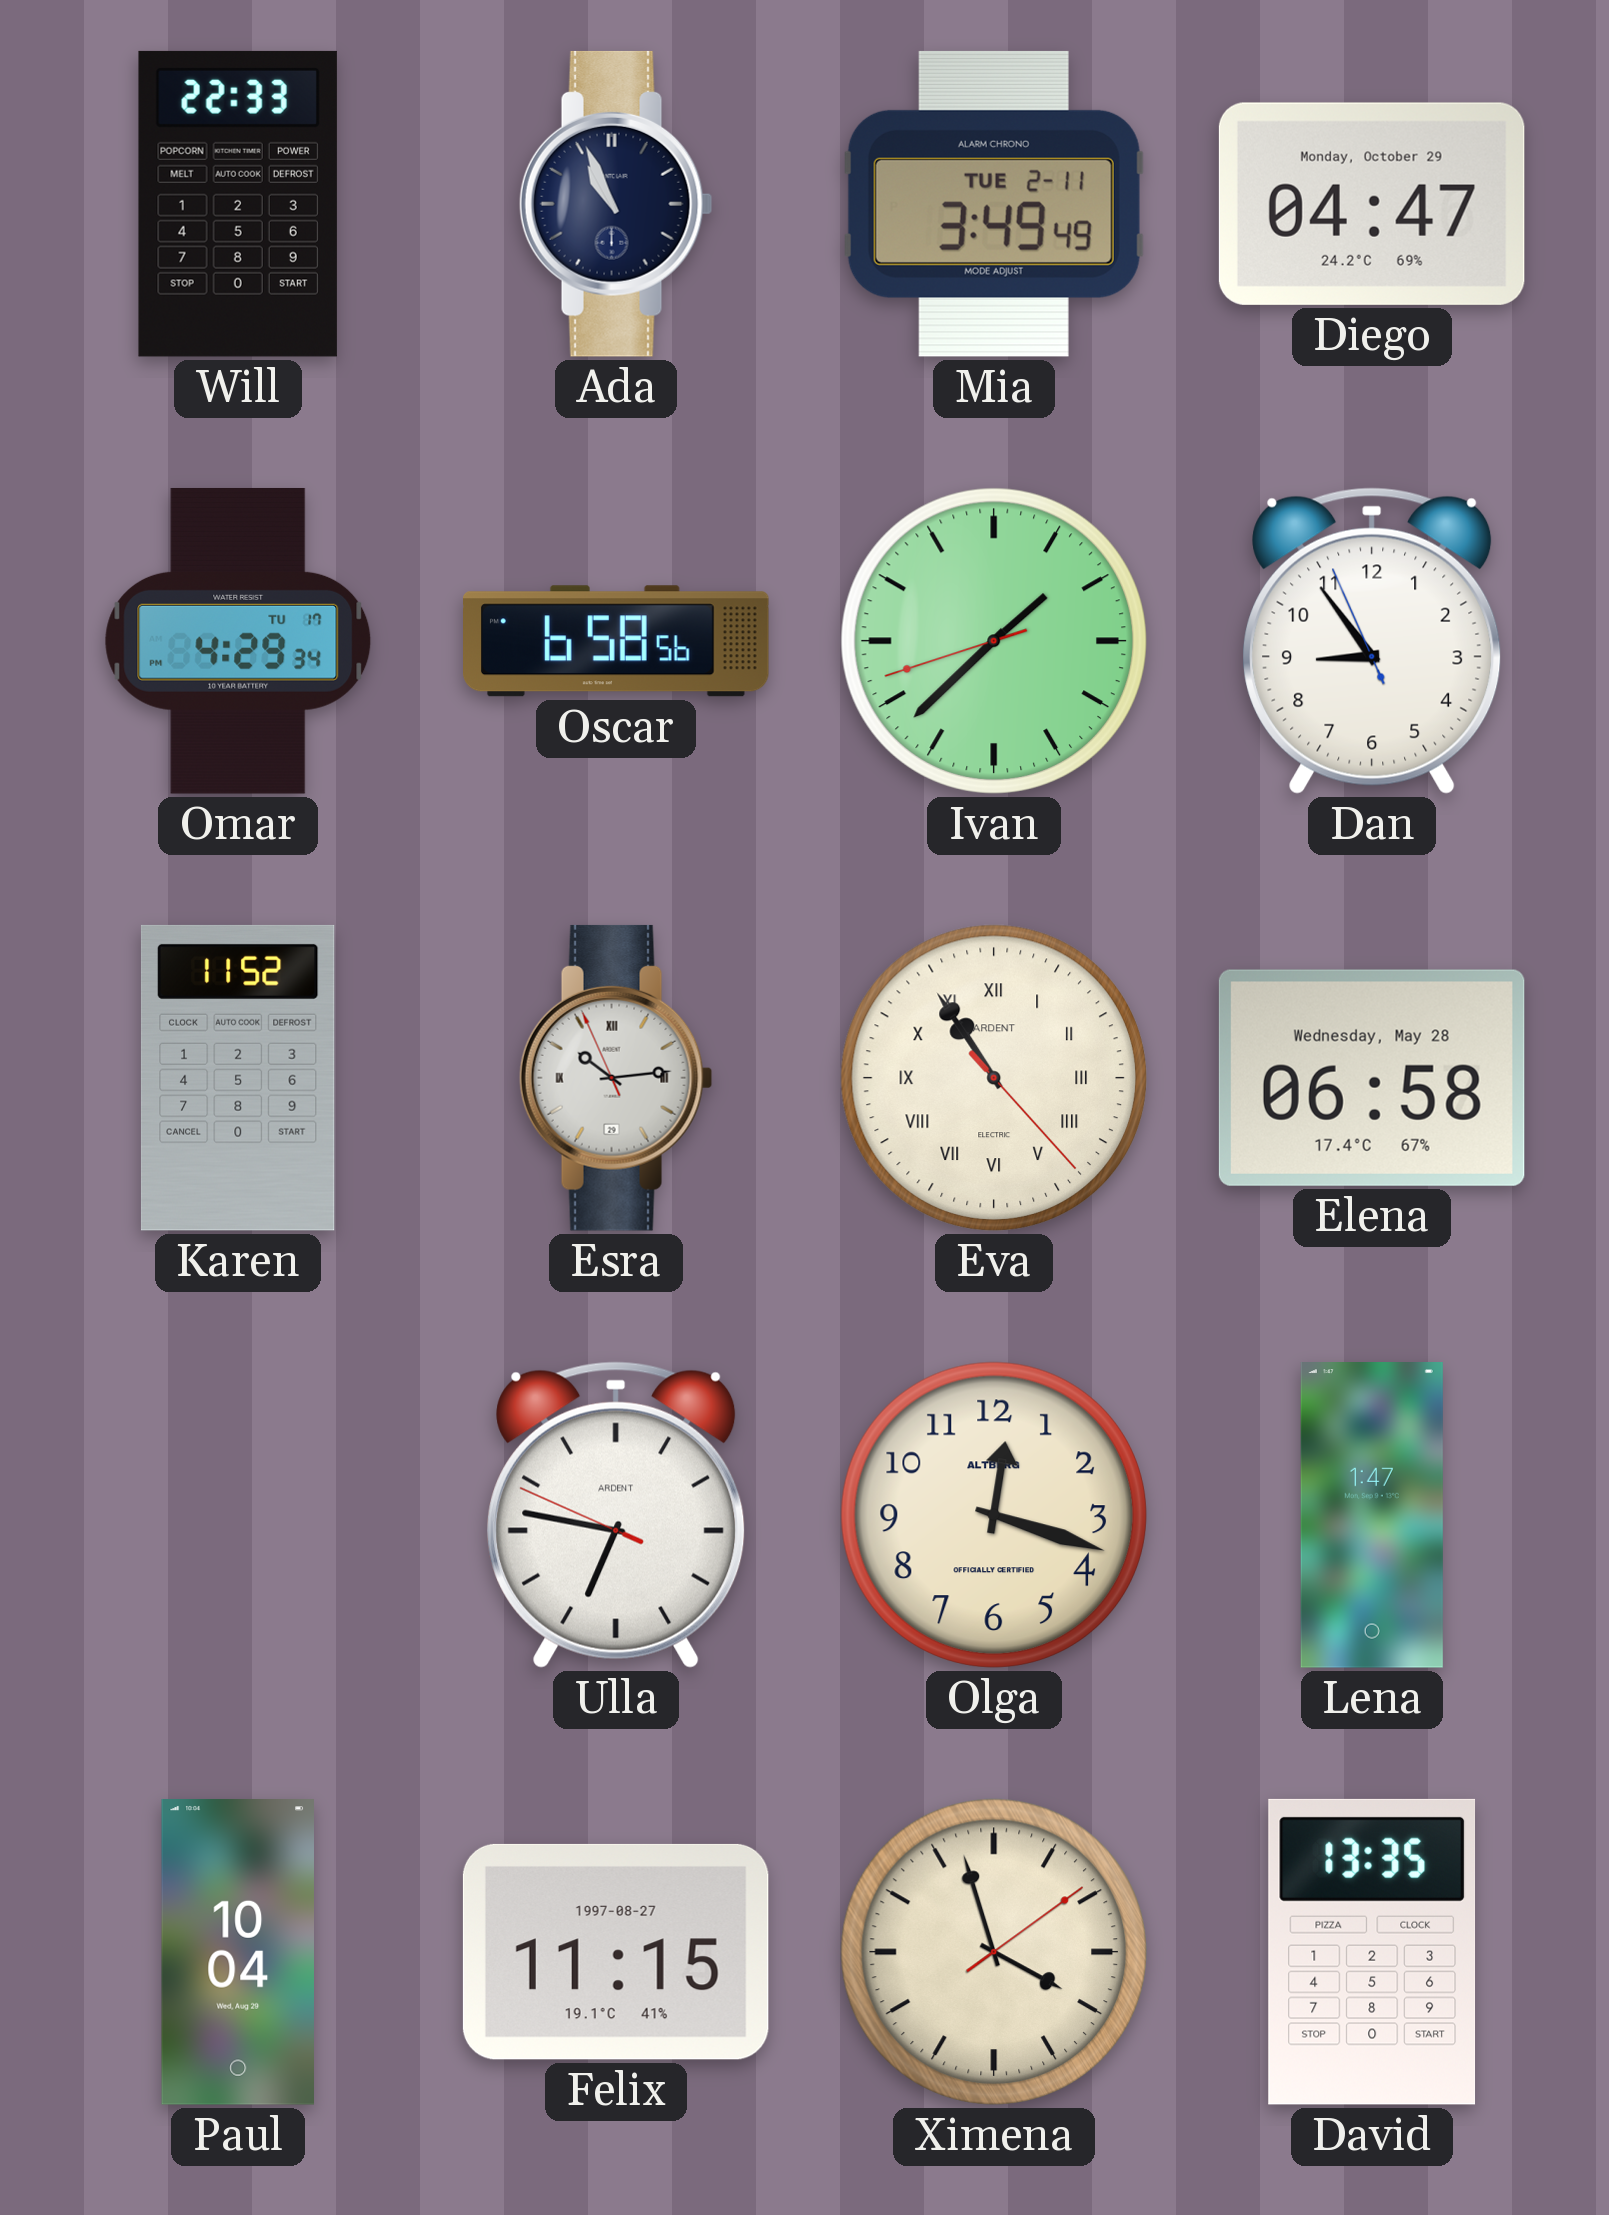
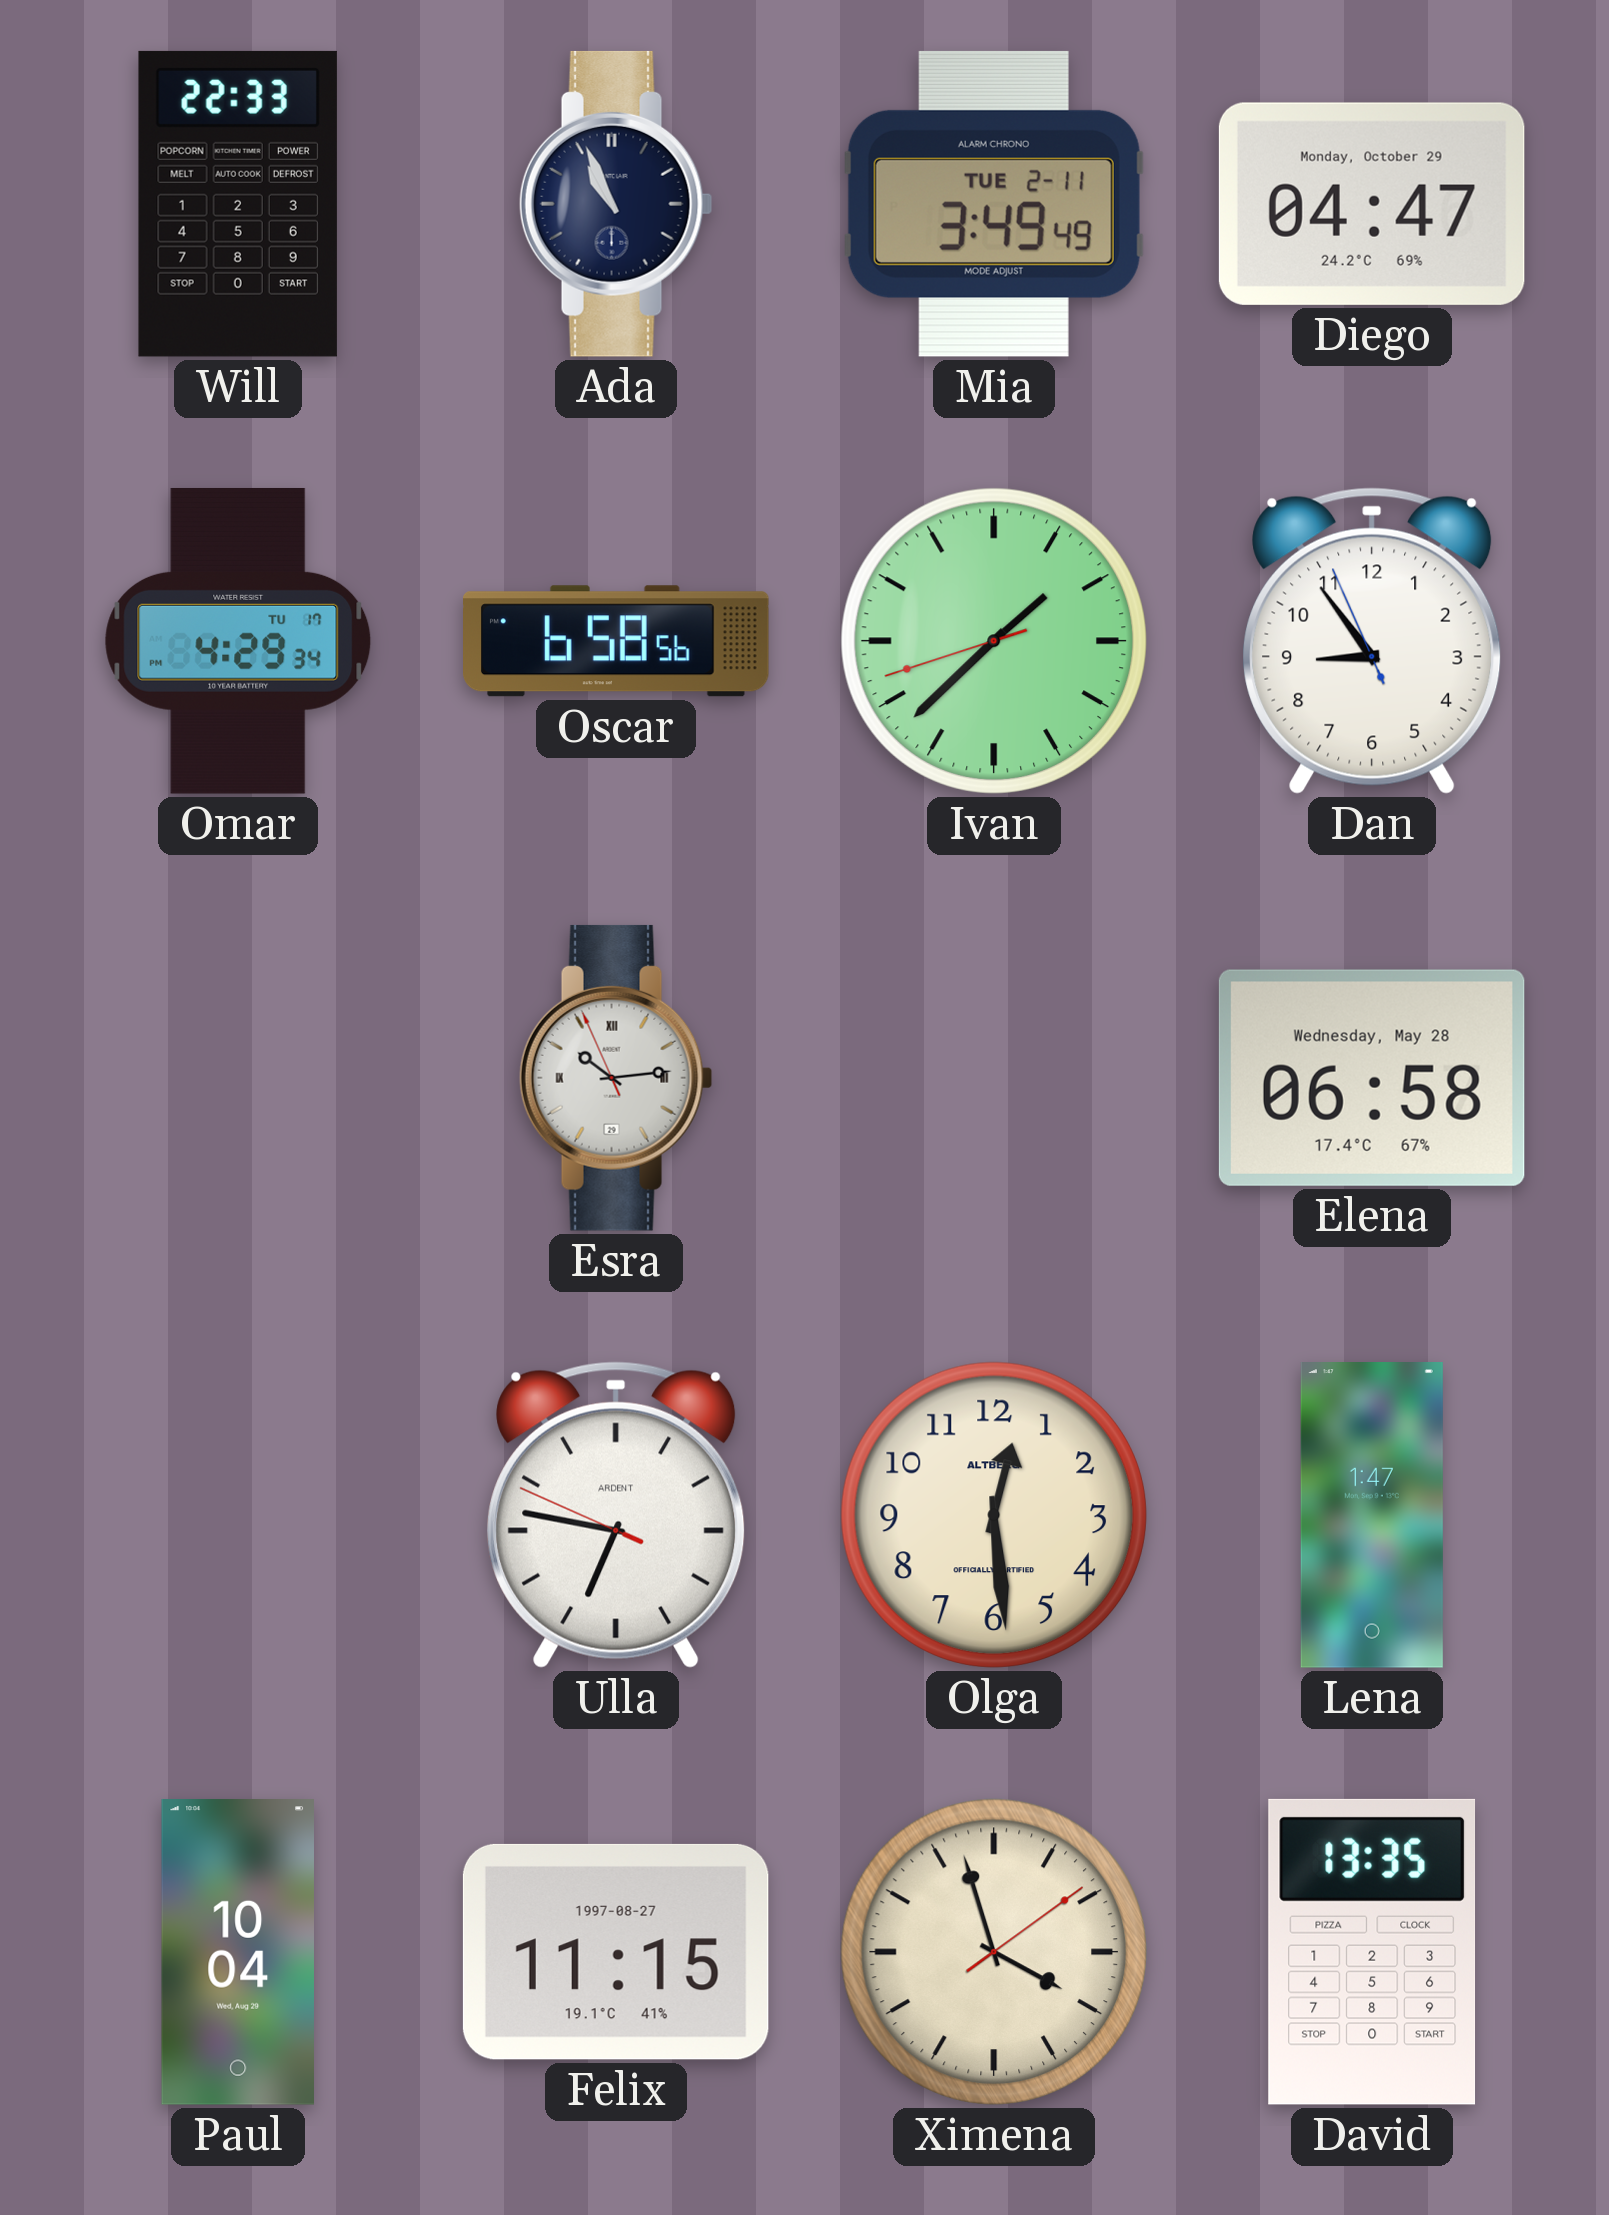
Karen: 11:52 -> none (238, 1078)
Eva: 10:54 -> none (994, 1078)
Olga: 12:18 -> 12:29 (994, 1515)
